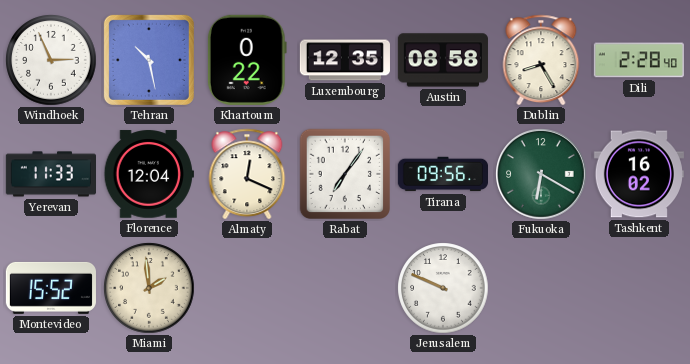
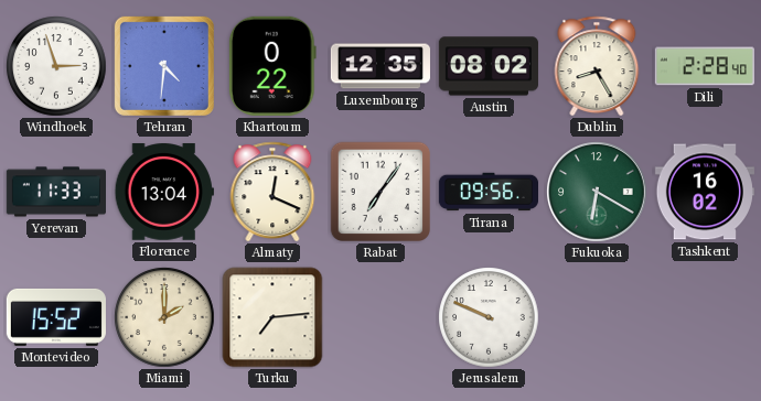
Windhoek: 2:56 -> 2:57 (56, 66)
Tehran: 10:28 -> 4:31 (164, 66)
Austin: 08:58 -> 08:02 (489, 66)
Florence: 12:04 -> 13:04 (164, 192)
Miami: 1:59 -> 2:00 (164, 317)
Turku: none -> 7:14 (272, 317)
